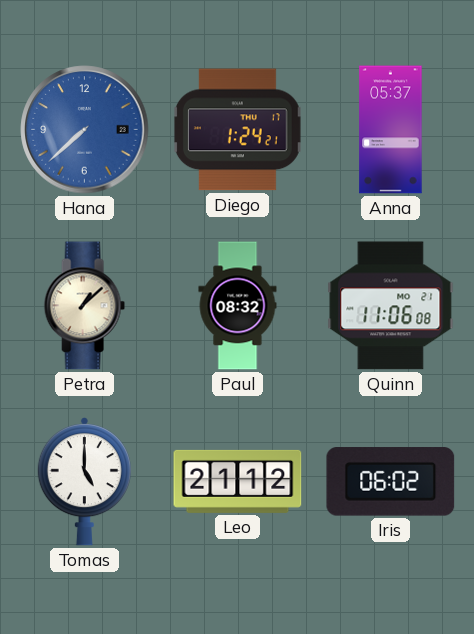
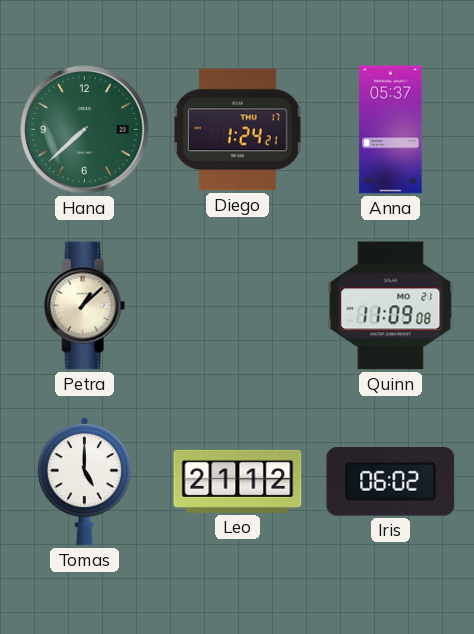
Hana dial: blue -> green (85, 130)
Paul: 08:32 -> none (238, 306)
Quinn: 11:06 -> 11:09 (391, 306)
